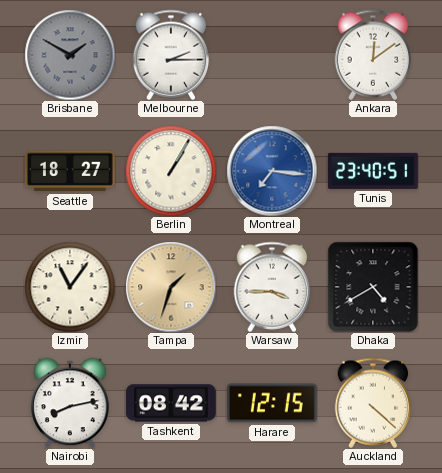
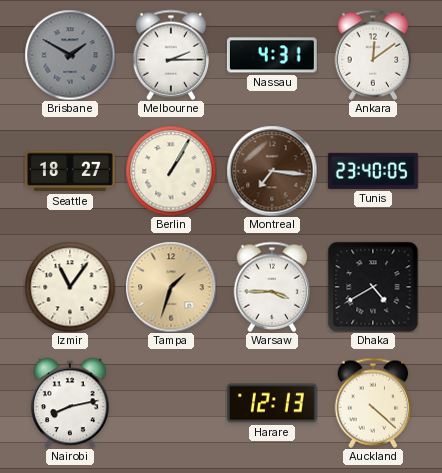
Nassau: none -> 4:31 (272, 55)
Montreal dial: blue -> brown (272, 171)
Tunis: 23:40:51 -> 23:40:05 (373, 171)
Tashkent: 08:42 -> none (171, 403)
Harare: 12:15 -> 12:13 (272, 403)
